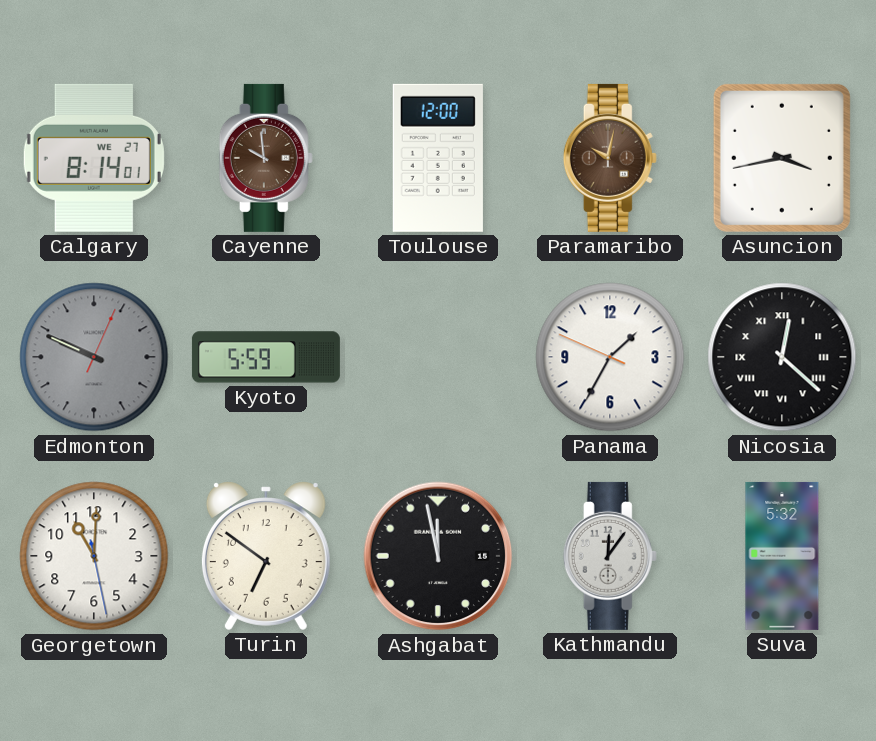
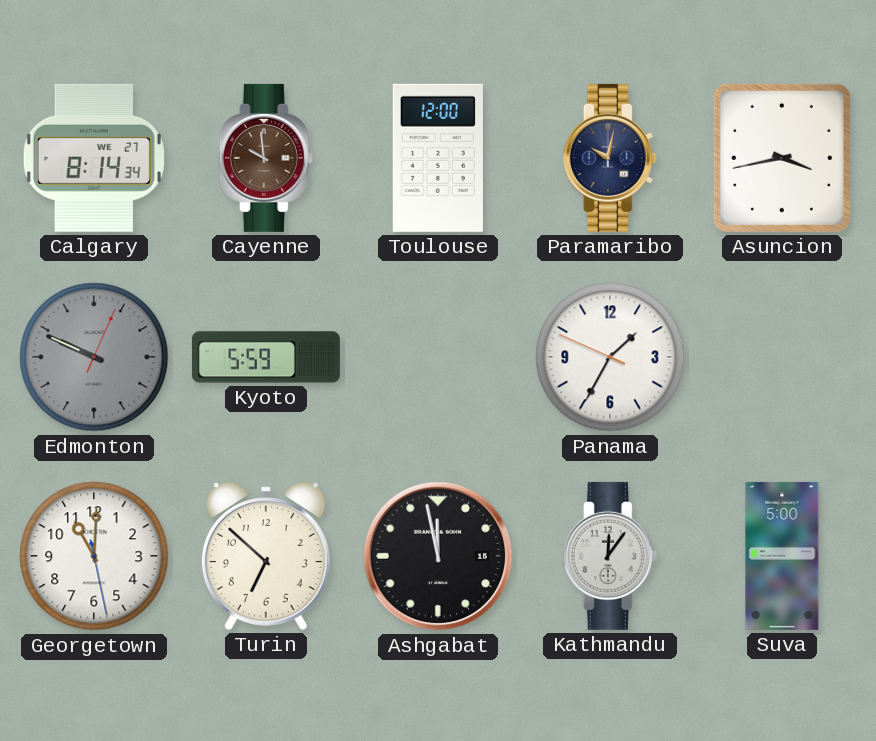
Calgary: 8:14:01 -> 8:14:34 (94, 158)
Paramaribo dial: brown -> navy (610, 158)
Nicosia: 12:22 -> none (782, 357)
Turin: 6:51 -> 6:52 (266, 556)
Suva: 5:32 -> 5:00 (782, 556)
